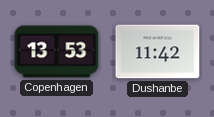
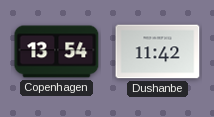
Copenhagen: 13:53 -> 13:54 (57, 52)
